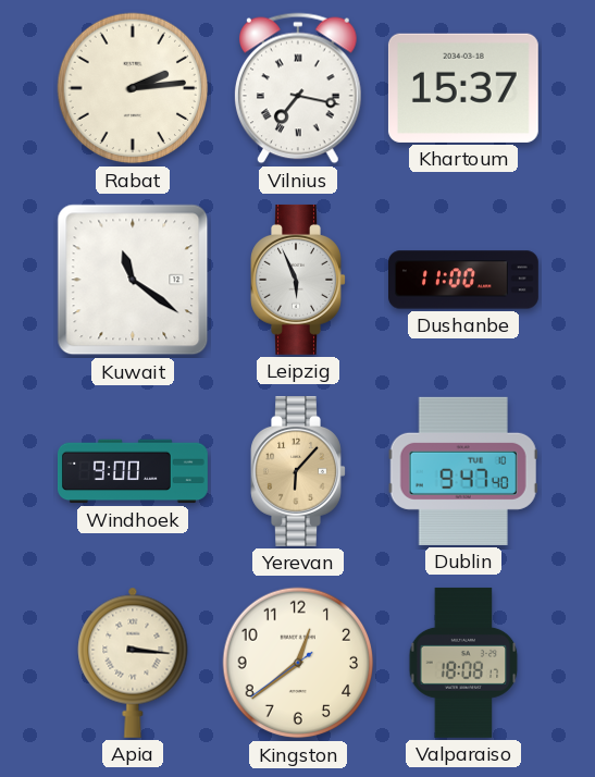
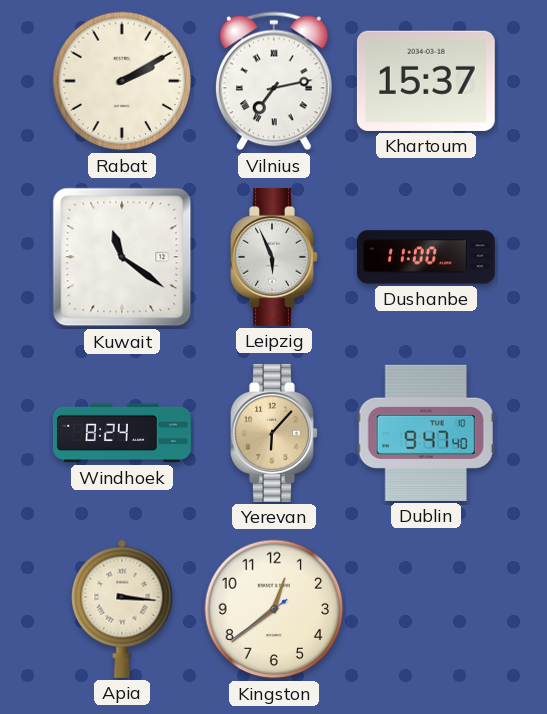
Rabat: 2:14 -> 2:10 (122, 81)
Vilnius: 7:17 -> 7:13 (275, 81)
Windhoek: 9:00 -> 8:24 (123, 433)
Valparaiso: 18:08 -> none (463, 663)
